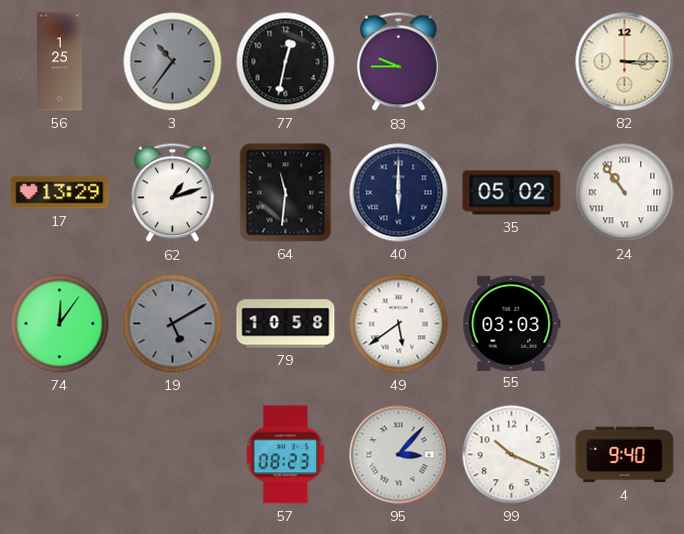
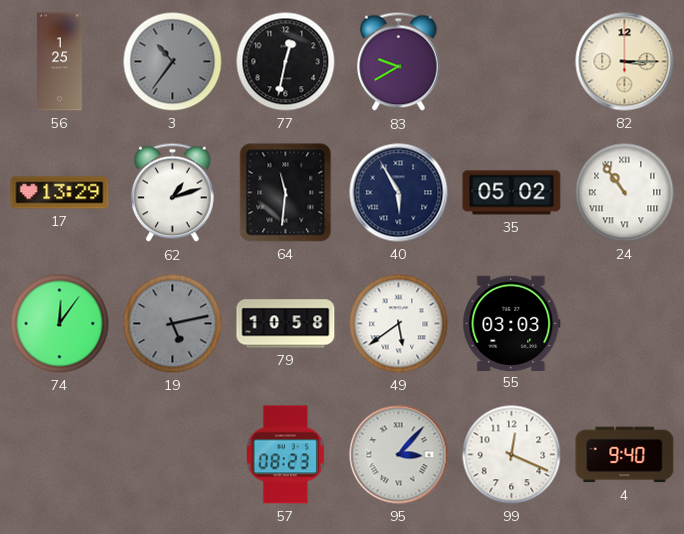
83: 9:45 -> 9:40 (399, 62)
40: 6:00 -> 5:55 (399, 193)
19: 5:10 -> 5:13 (173, 324)
99: 10:19 -> 12:19 (512, 455)
